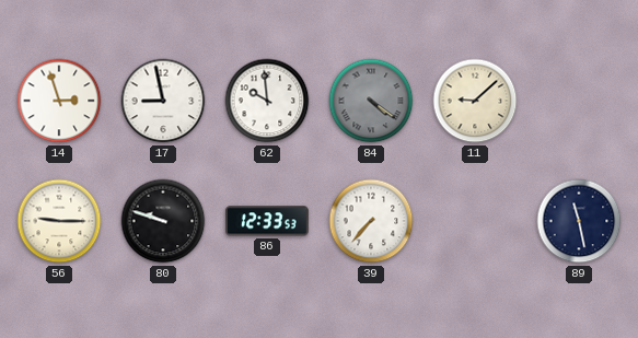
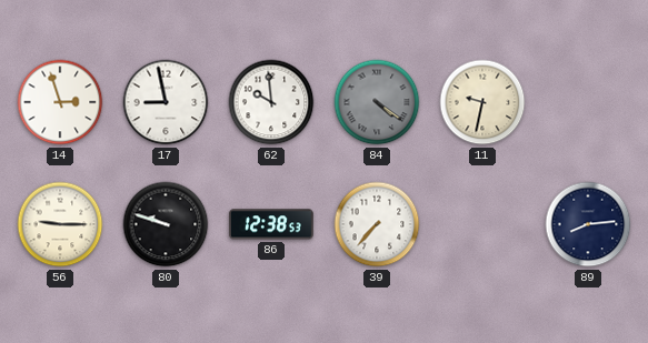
11: 9:08 -> 9:32 (482, 102)
86: 12:33 -> 12:38 (271, 224)
89: 11:28 -> 8:14 (588, 224)
